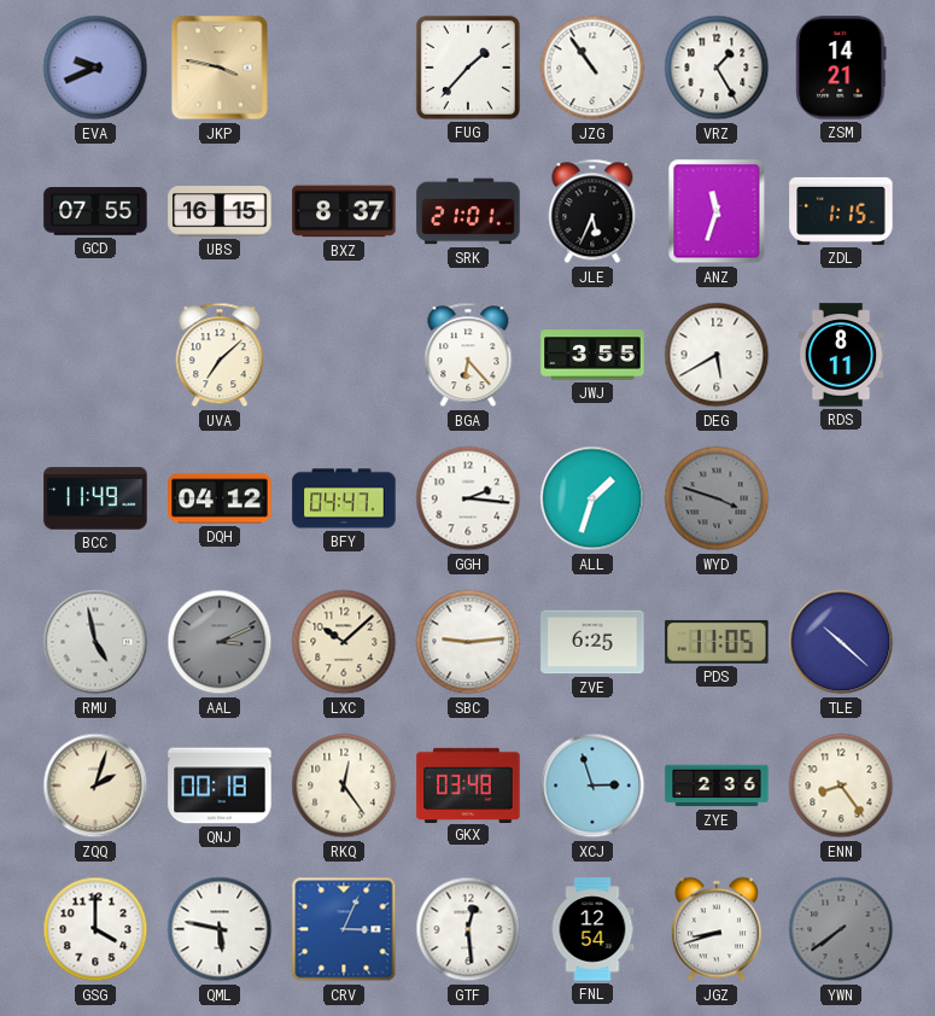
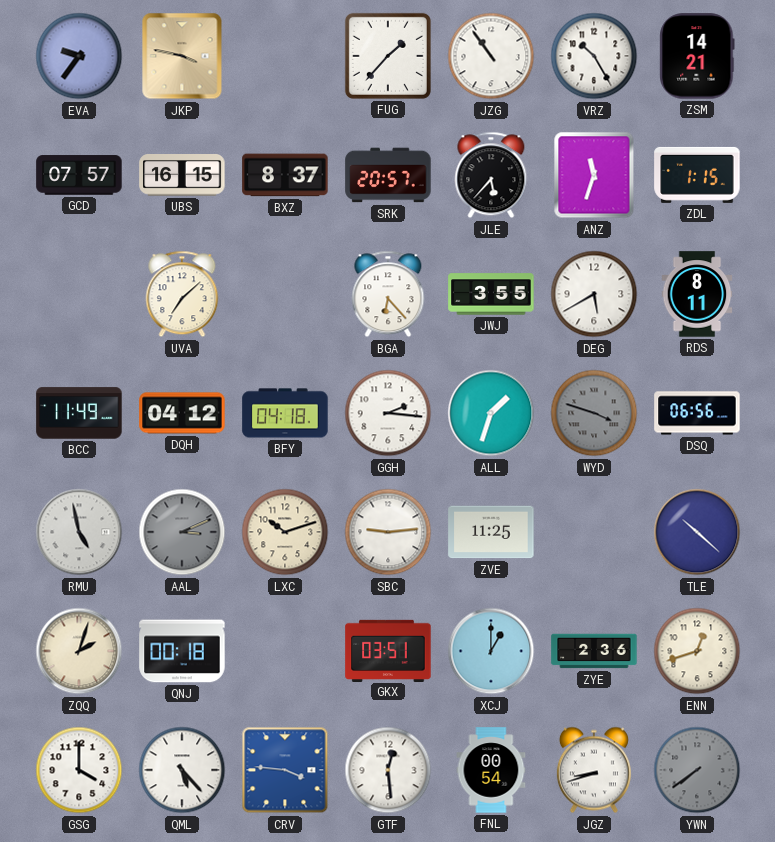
EVA: 9:41 -> 9:36 (79, 56)
VRZ: 1:25 -> 10:25 (594, 56)
GCD: 07:55 -> 07:57 (79, 175)
SRK: 21:01 -> 20:57 (388, 175)
JLE: 5:34 -> 5:37 (491, 175)
BFY: 04:47 -> 04:18 (285, 413)
DSQ: none -> 06:56 (697, 413)
LXC: 10:08 -> 10:12 (285, 532)
ZVE: 6:25 -> 11:25 (491, 532)
PDS: 11:05 -> none (717, 642)
RKQ: 12:24 -> none (344, 786)
GKX: 03:48 -> 03:51 (388, 650)
XCJ: 2:57 -> 1:00 (491, 651)
ENN: 8:24 -> 12:42 (697, 651)
QML: 5:47 -> 5:23 (182, 770)
CRV: 3:04 -> 3:46 (285, 770)
FNL: 12:54 -> 00:54 (491, 770)
